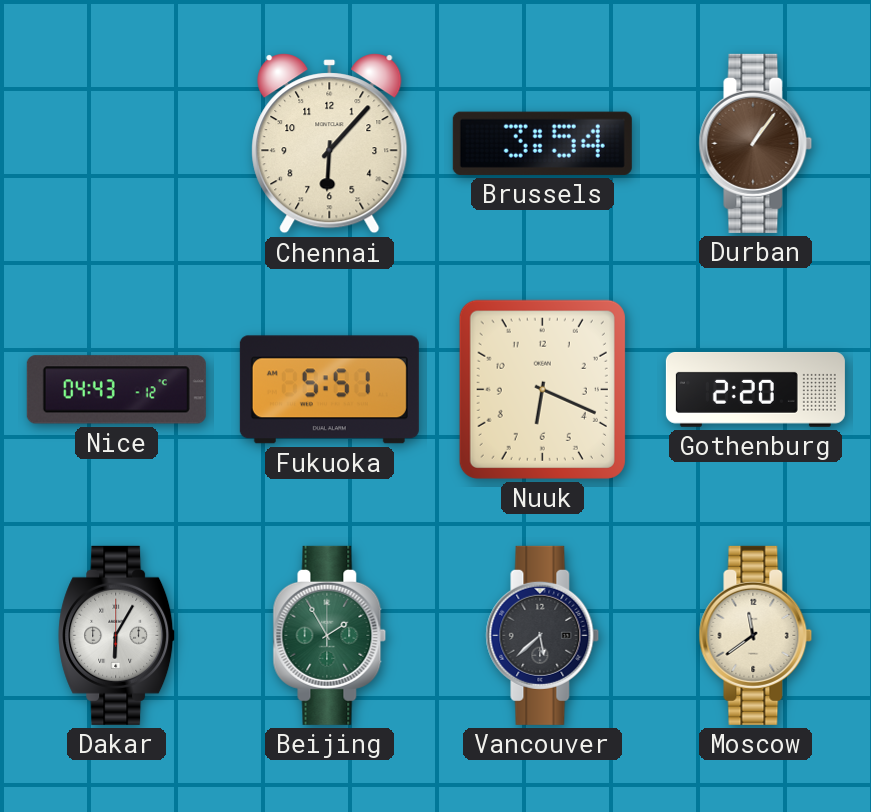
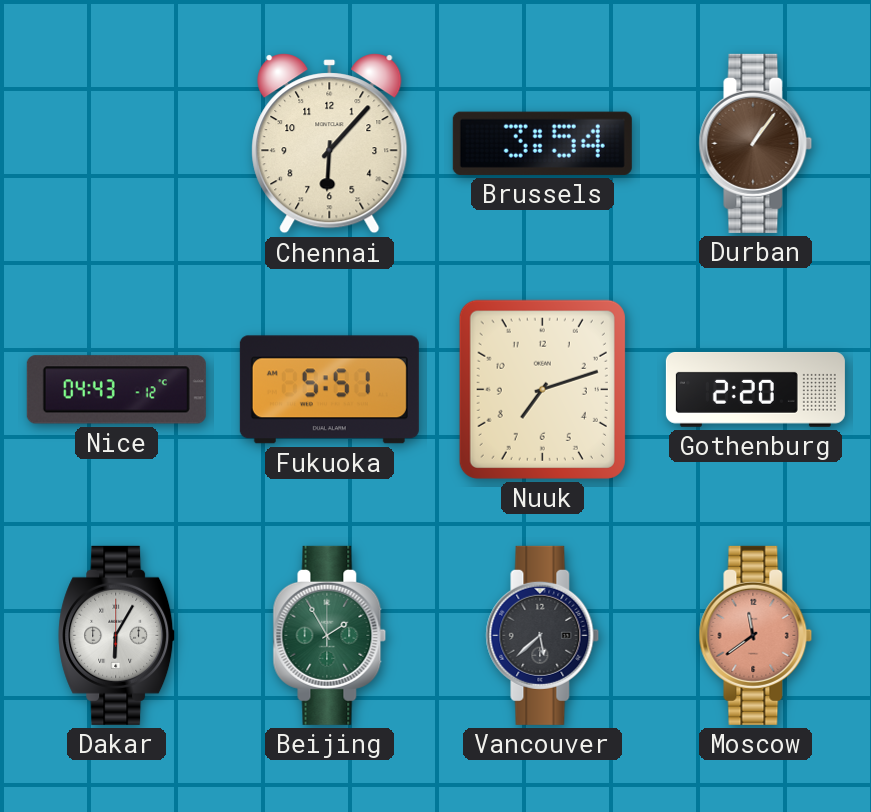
Nuuk: 6:19 -> 7:12 (542, 389)
Moscow dial: cream -> salmon (756, 635)
